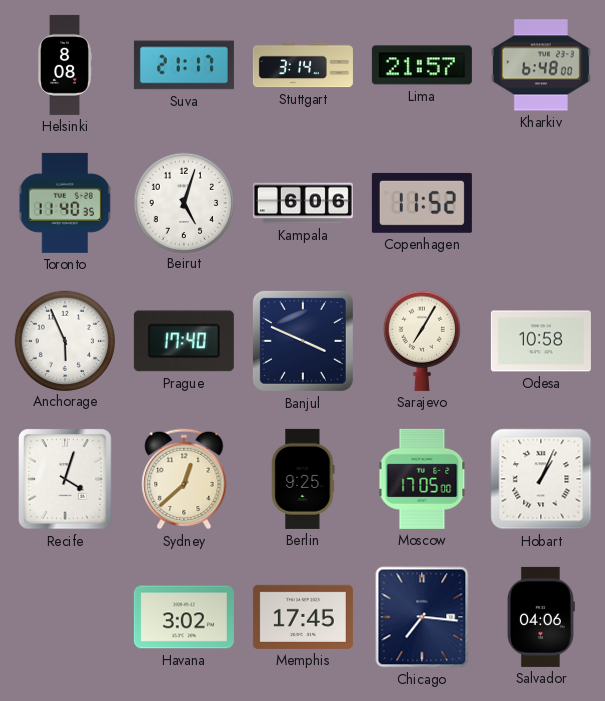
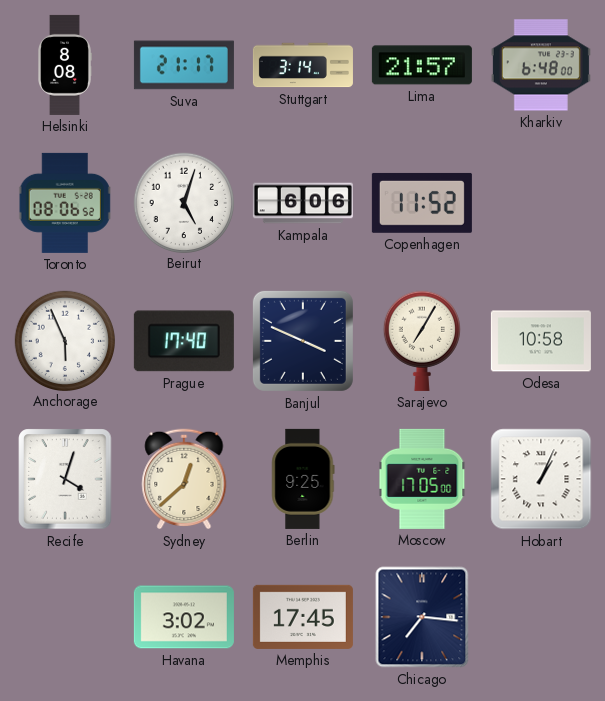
Toronto: 11:40 -> 08:06 (65, 203)
Salvador: 04:06 -> none (541, 617)
